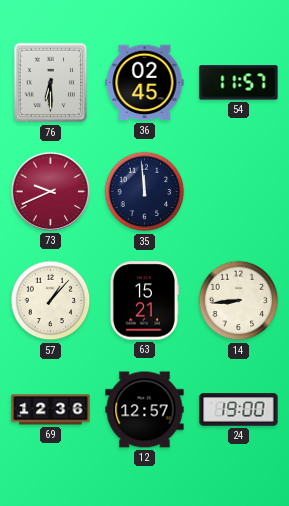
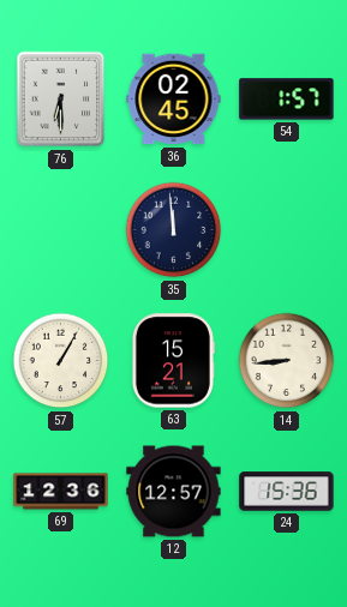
54: 11:57 -> 1:57 (287, 100)
73: 9:41 -> none (50, 191)
57: 1:07 -> 1:05 (61, 361)
24: 19:00 -> 15:36 (287, 492)
